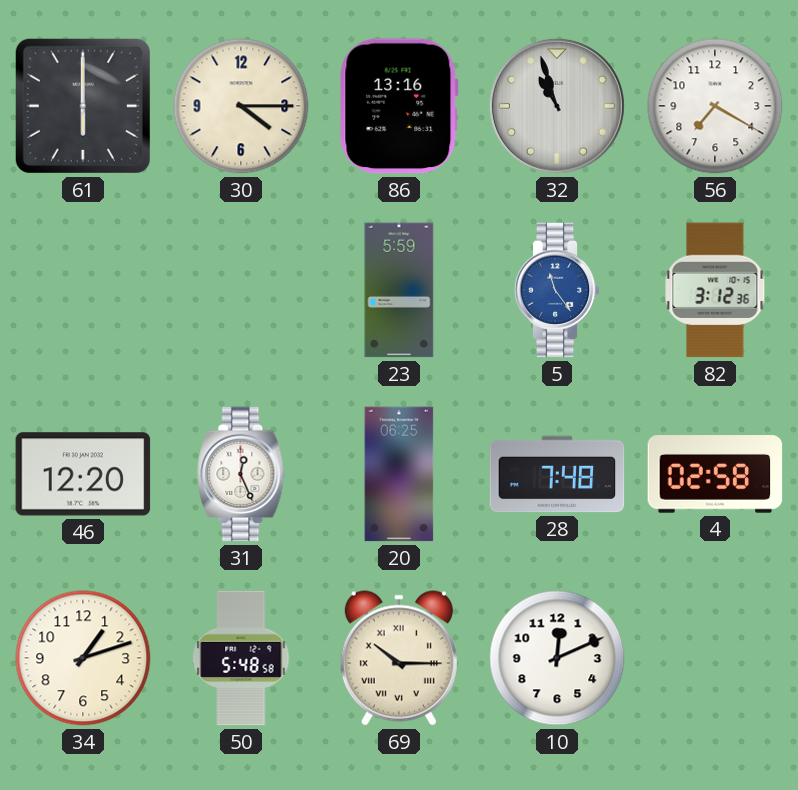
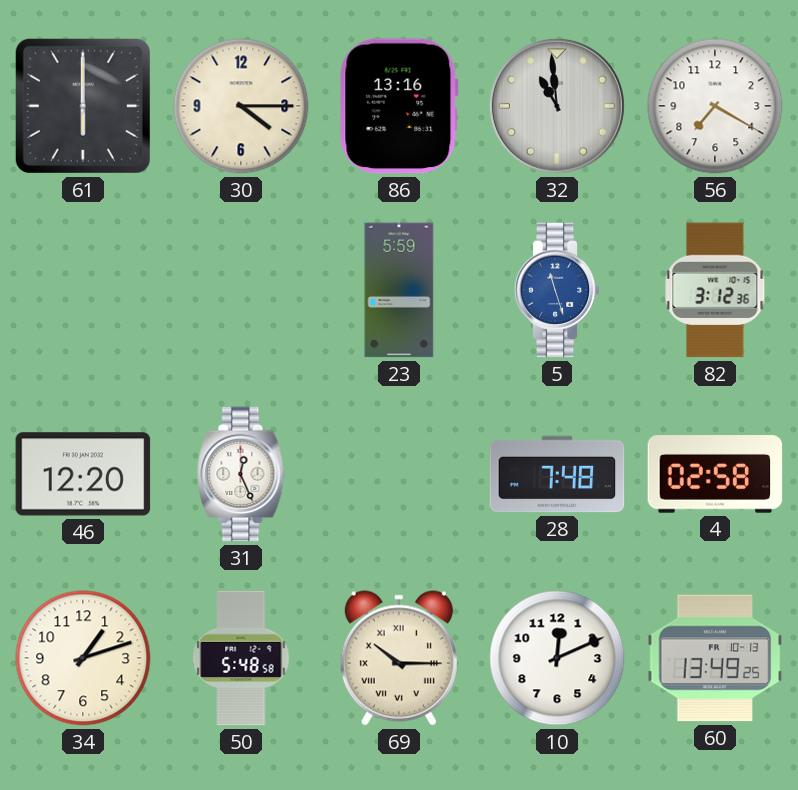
32: 10:57 -> 10:59 (557, 106)
5: 11:24 -> 11:27 (557, 290)
20: 06:25 -> none (399, 474)
60: none -> 13:49 (715, 658)
